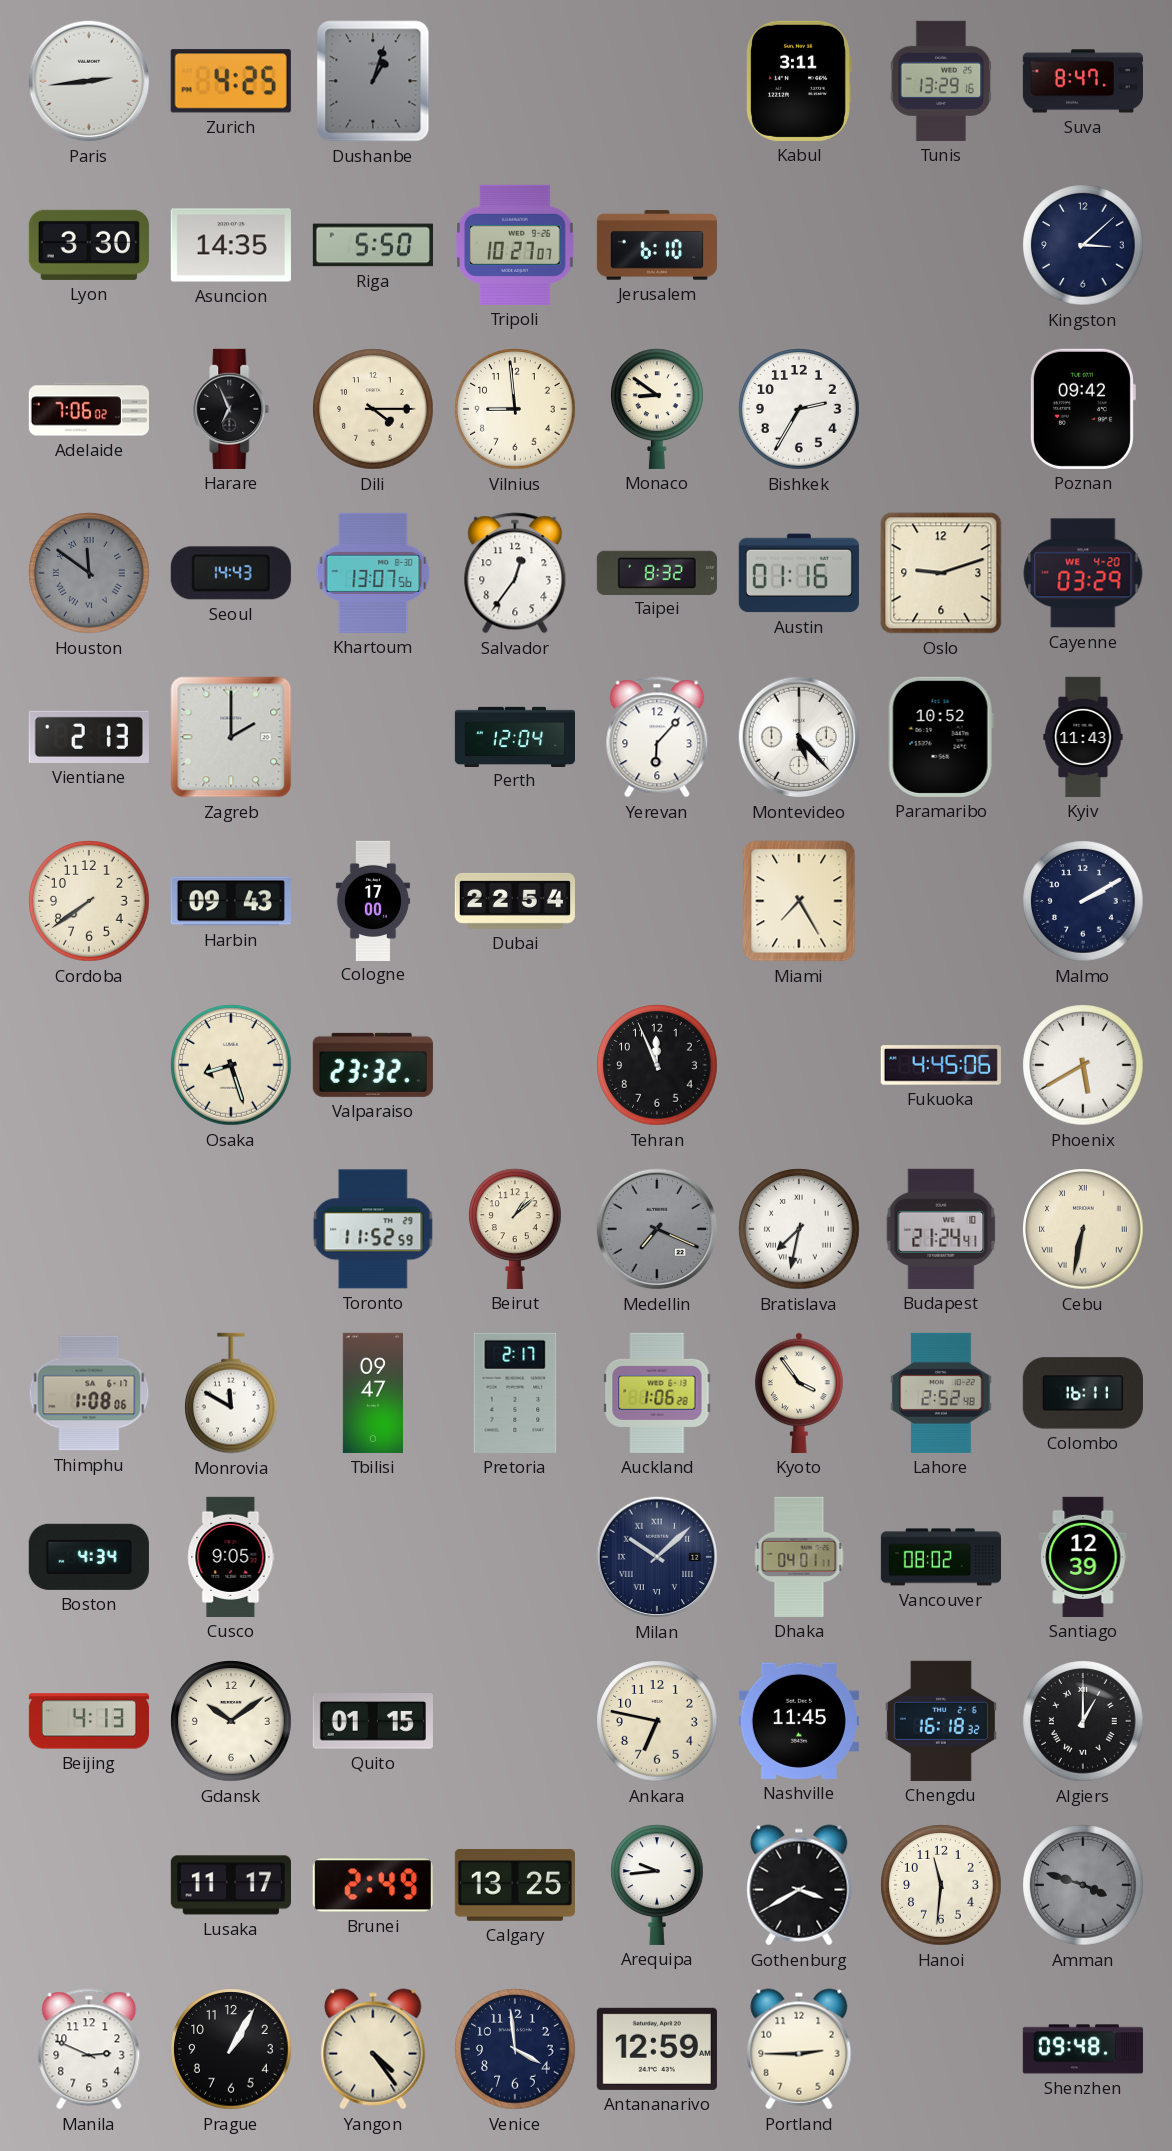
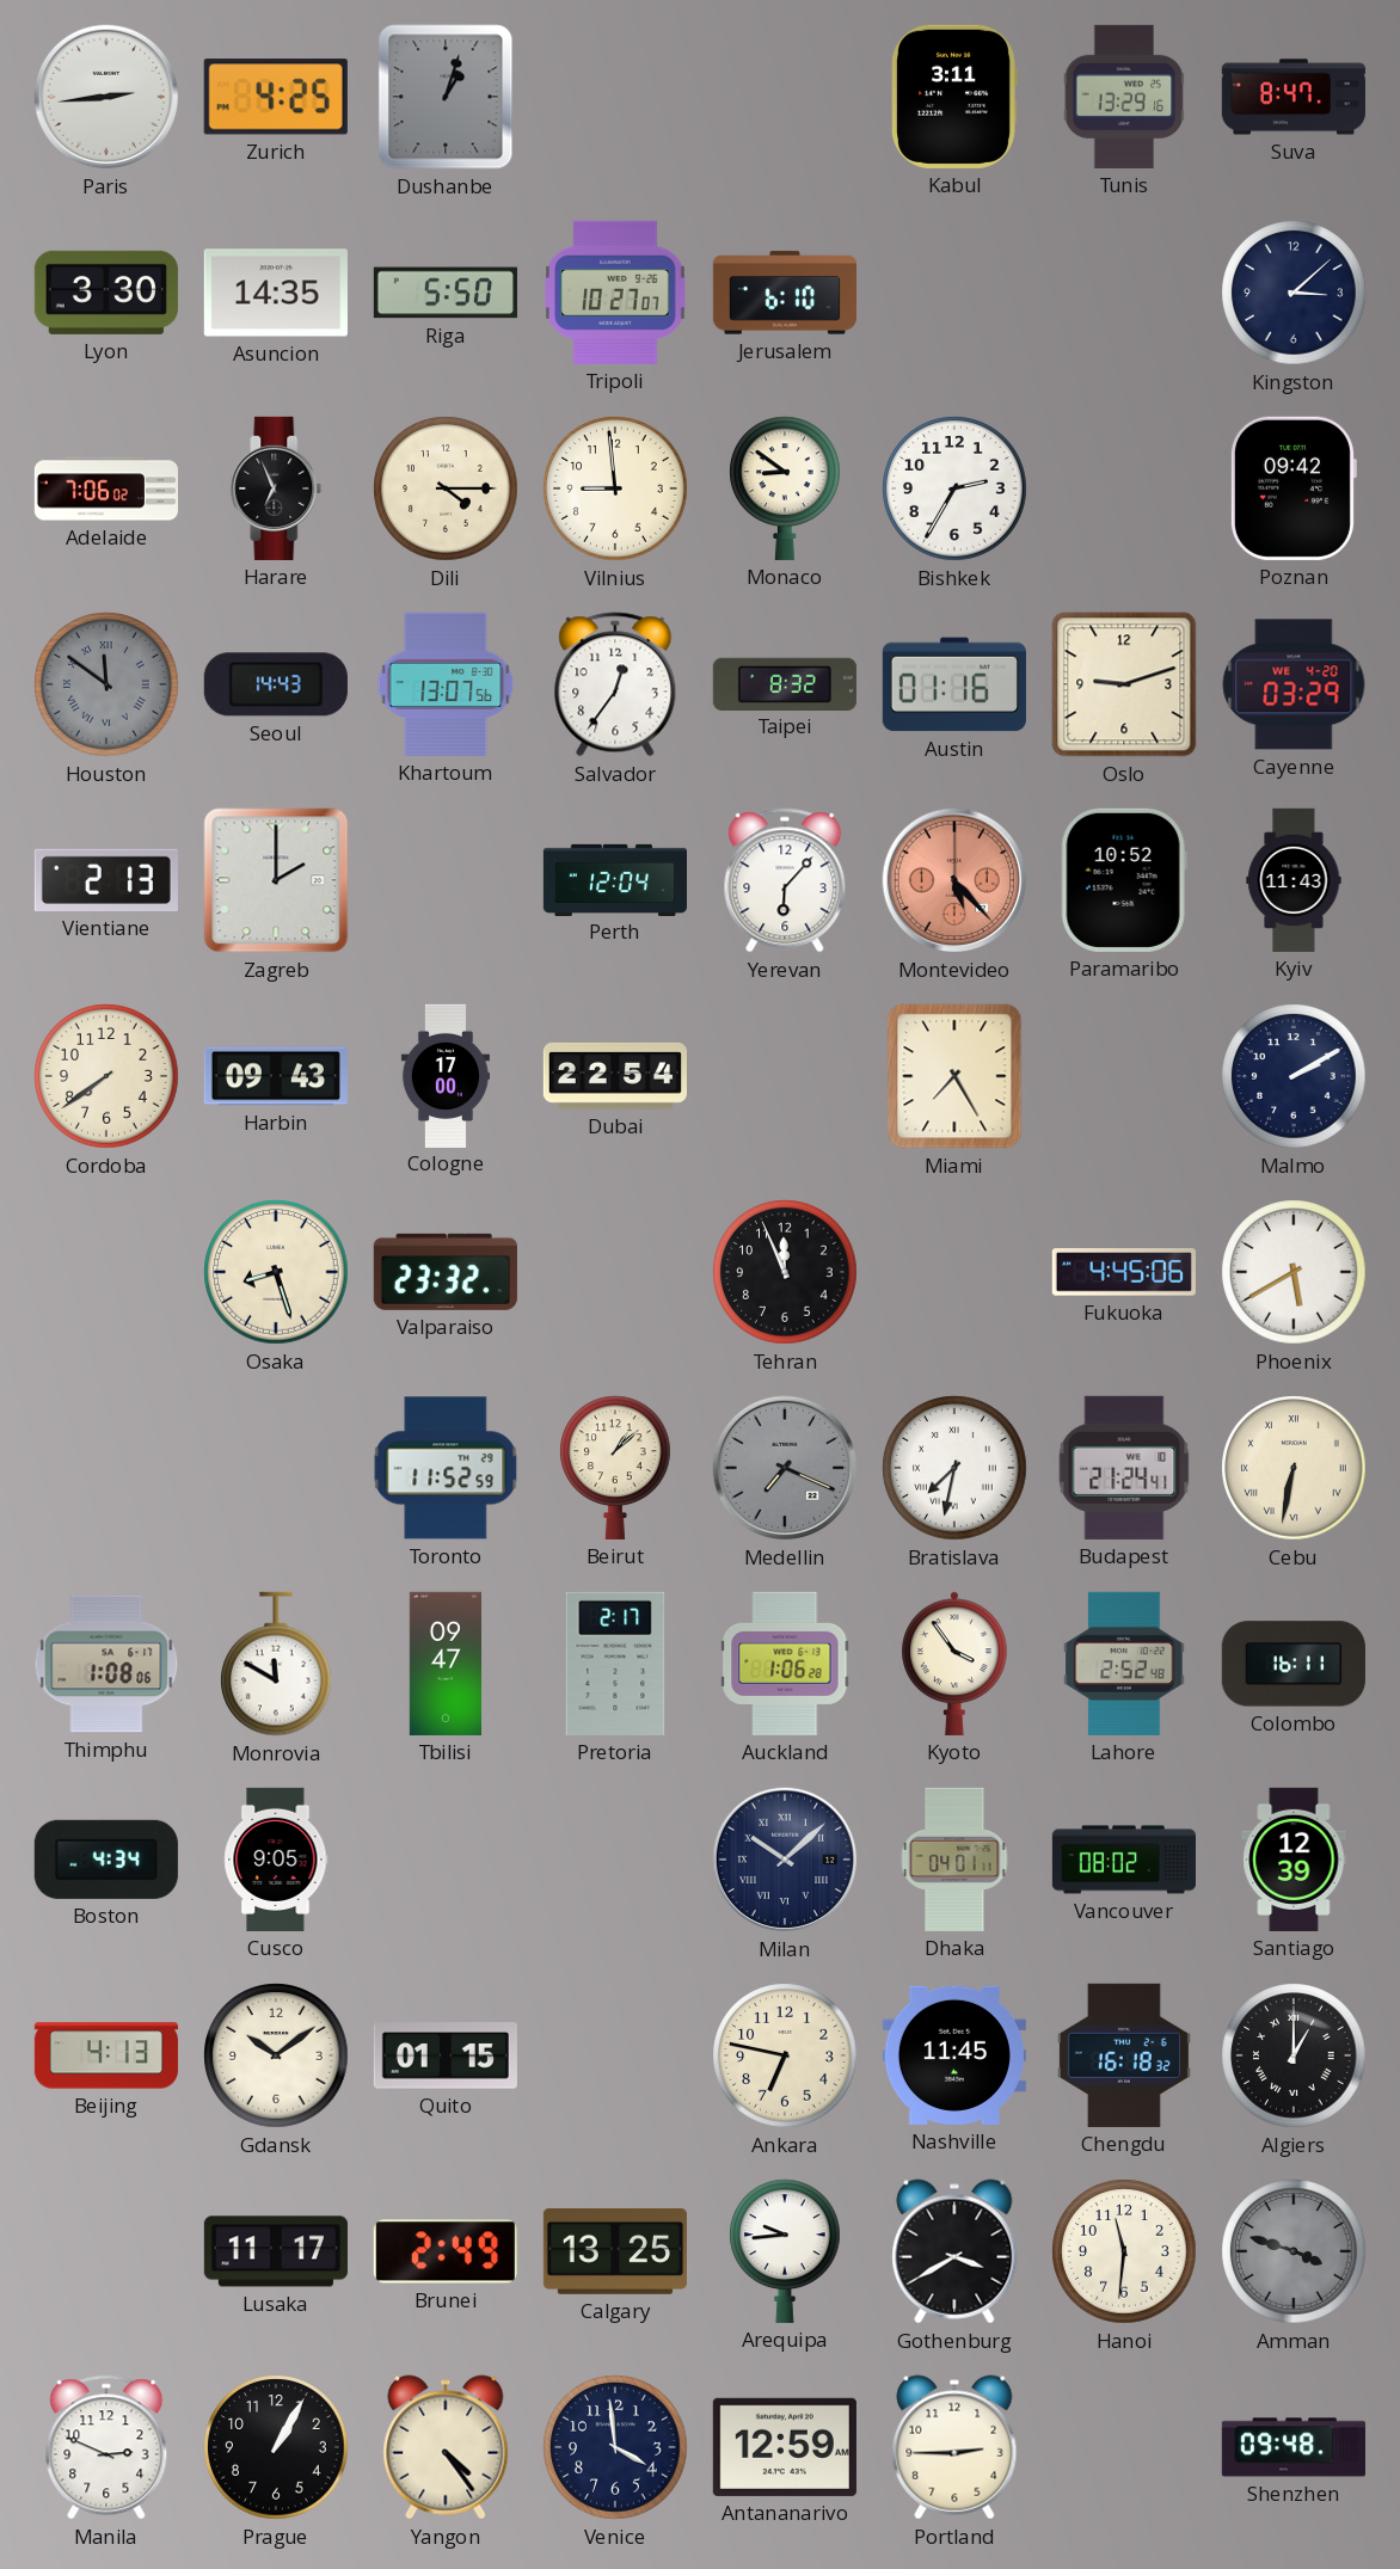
Montevideo dial: white -> salmon (954, 880)
